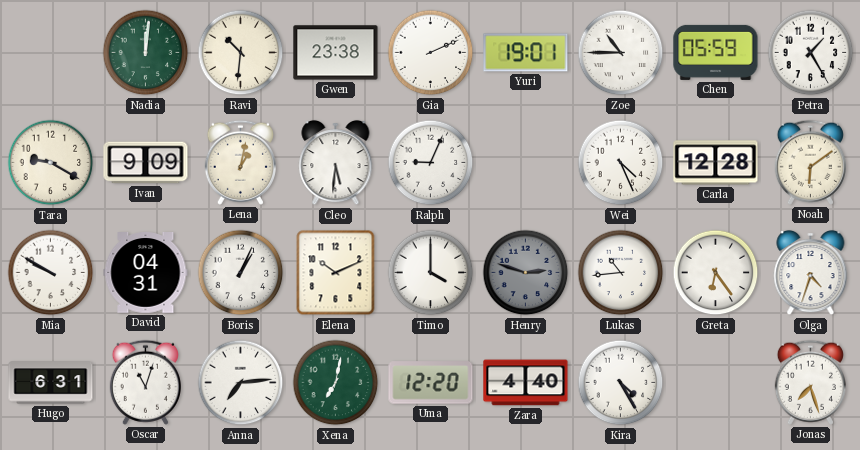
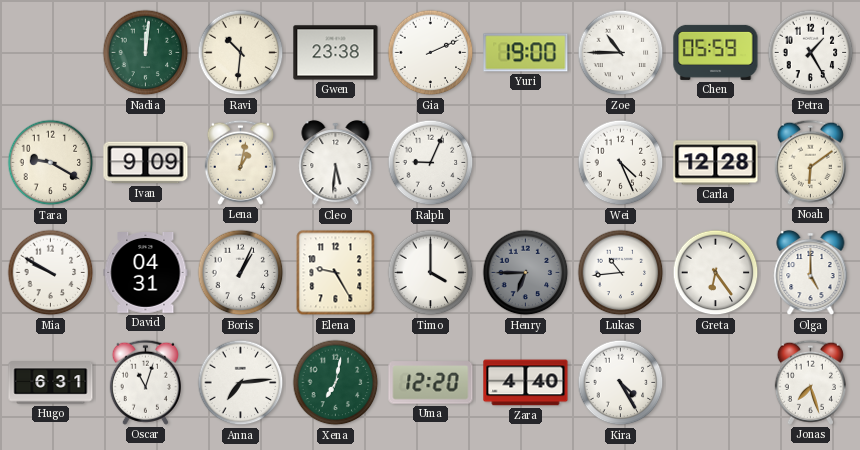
Yuri: 19:01 -> 19:00 (526, 53)
Elena: 10:11 -> 9:25 (336, 273)
Henry: 2:48 -> 6:45 (526, 273)
Olga: 4:33 -> 5:00 (811, 273)
